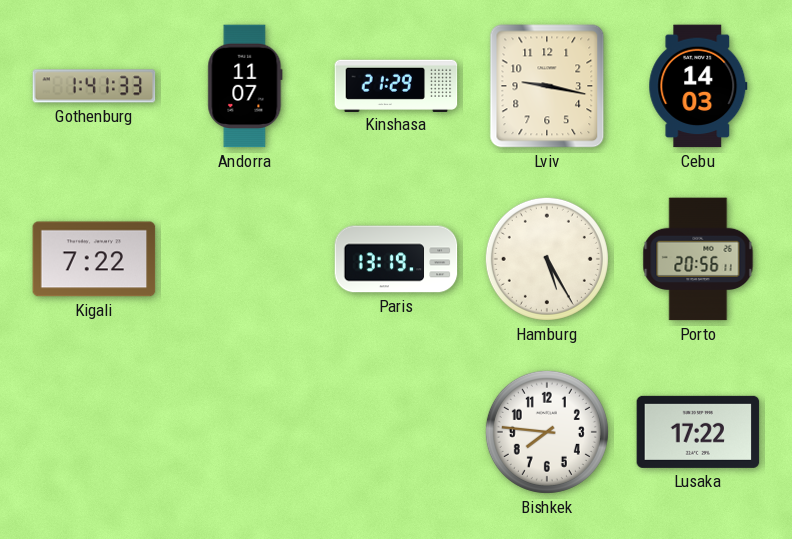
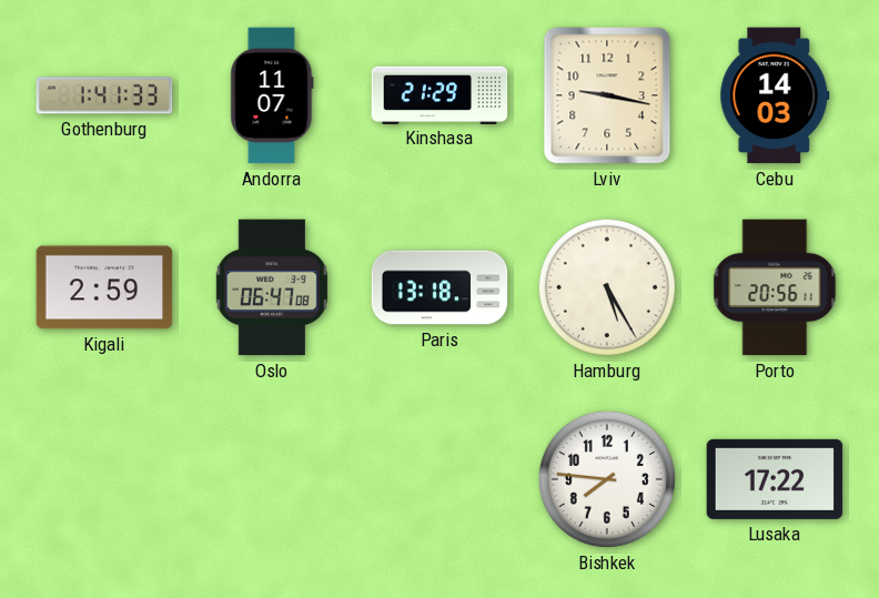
Kigali: 7:22 -> 2:59 (104, 287)
Oslo: none -> 06:47 (272, 287)
Paris: 13:19 -> 13:18 (439, 287)
